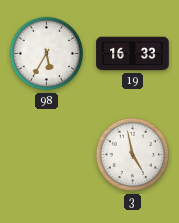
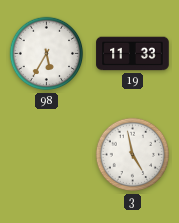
19: 16:33 -> 11:33 (133, 54)
